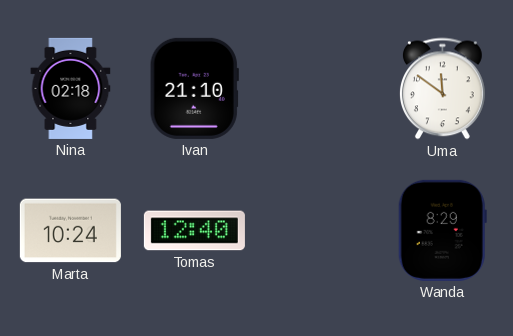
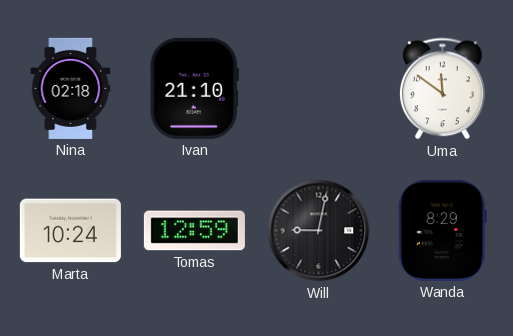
Tomas: 12:40 -> 12:59 (194, 231)
Will: none -> 9:02 (319, 231)
